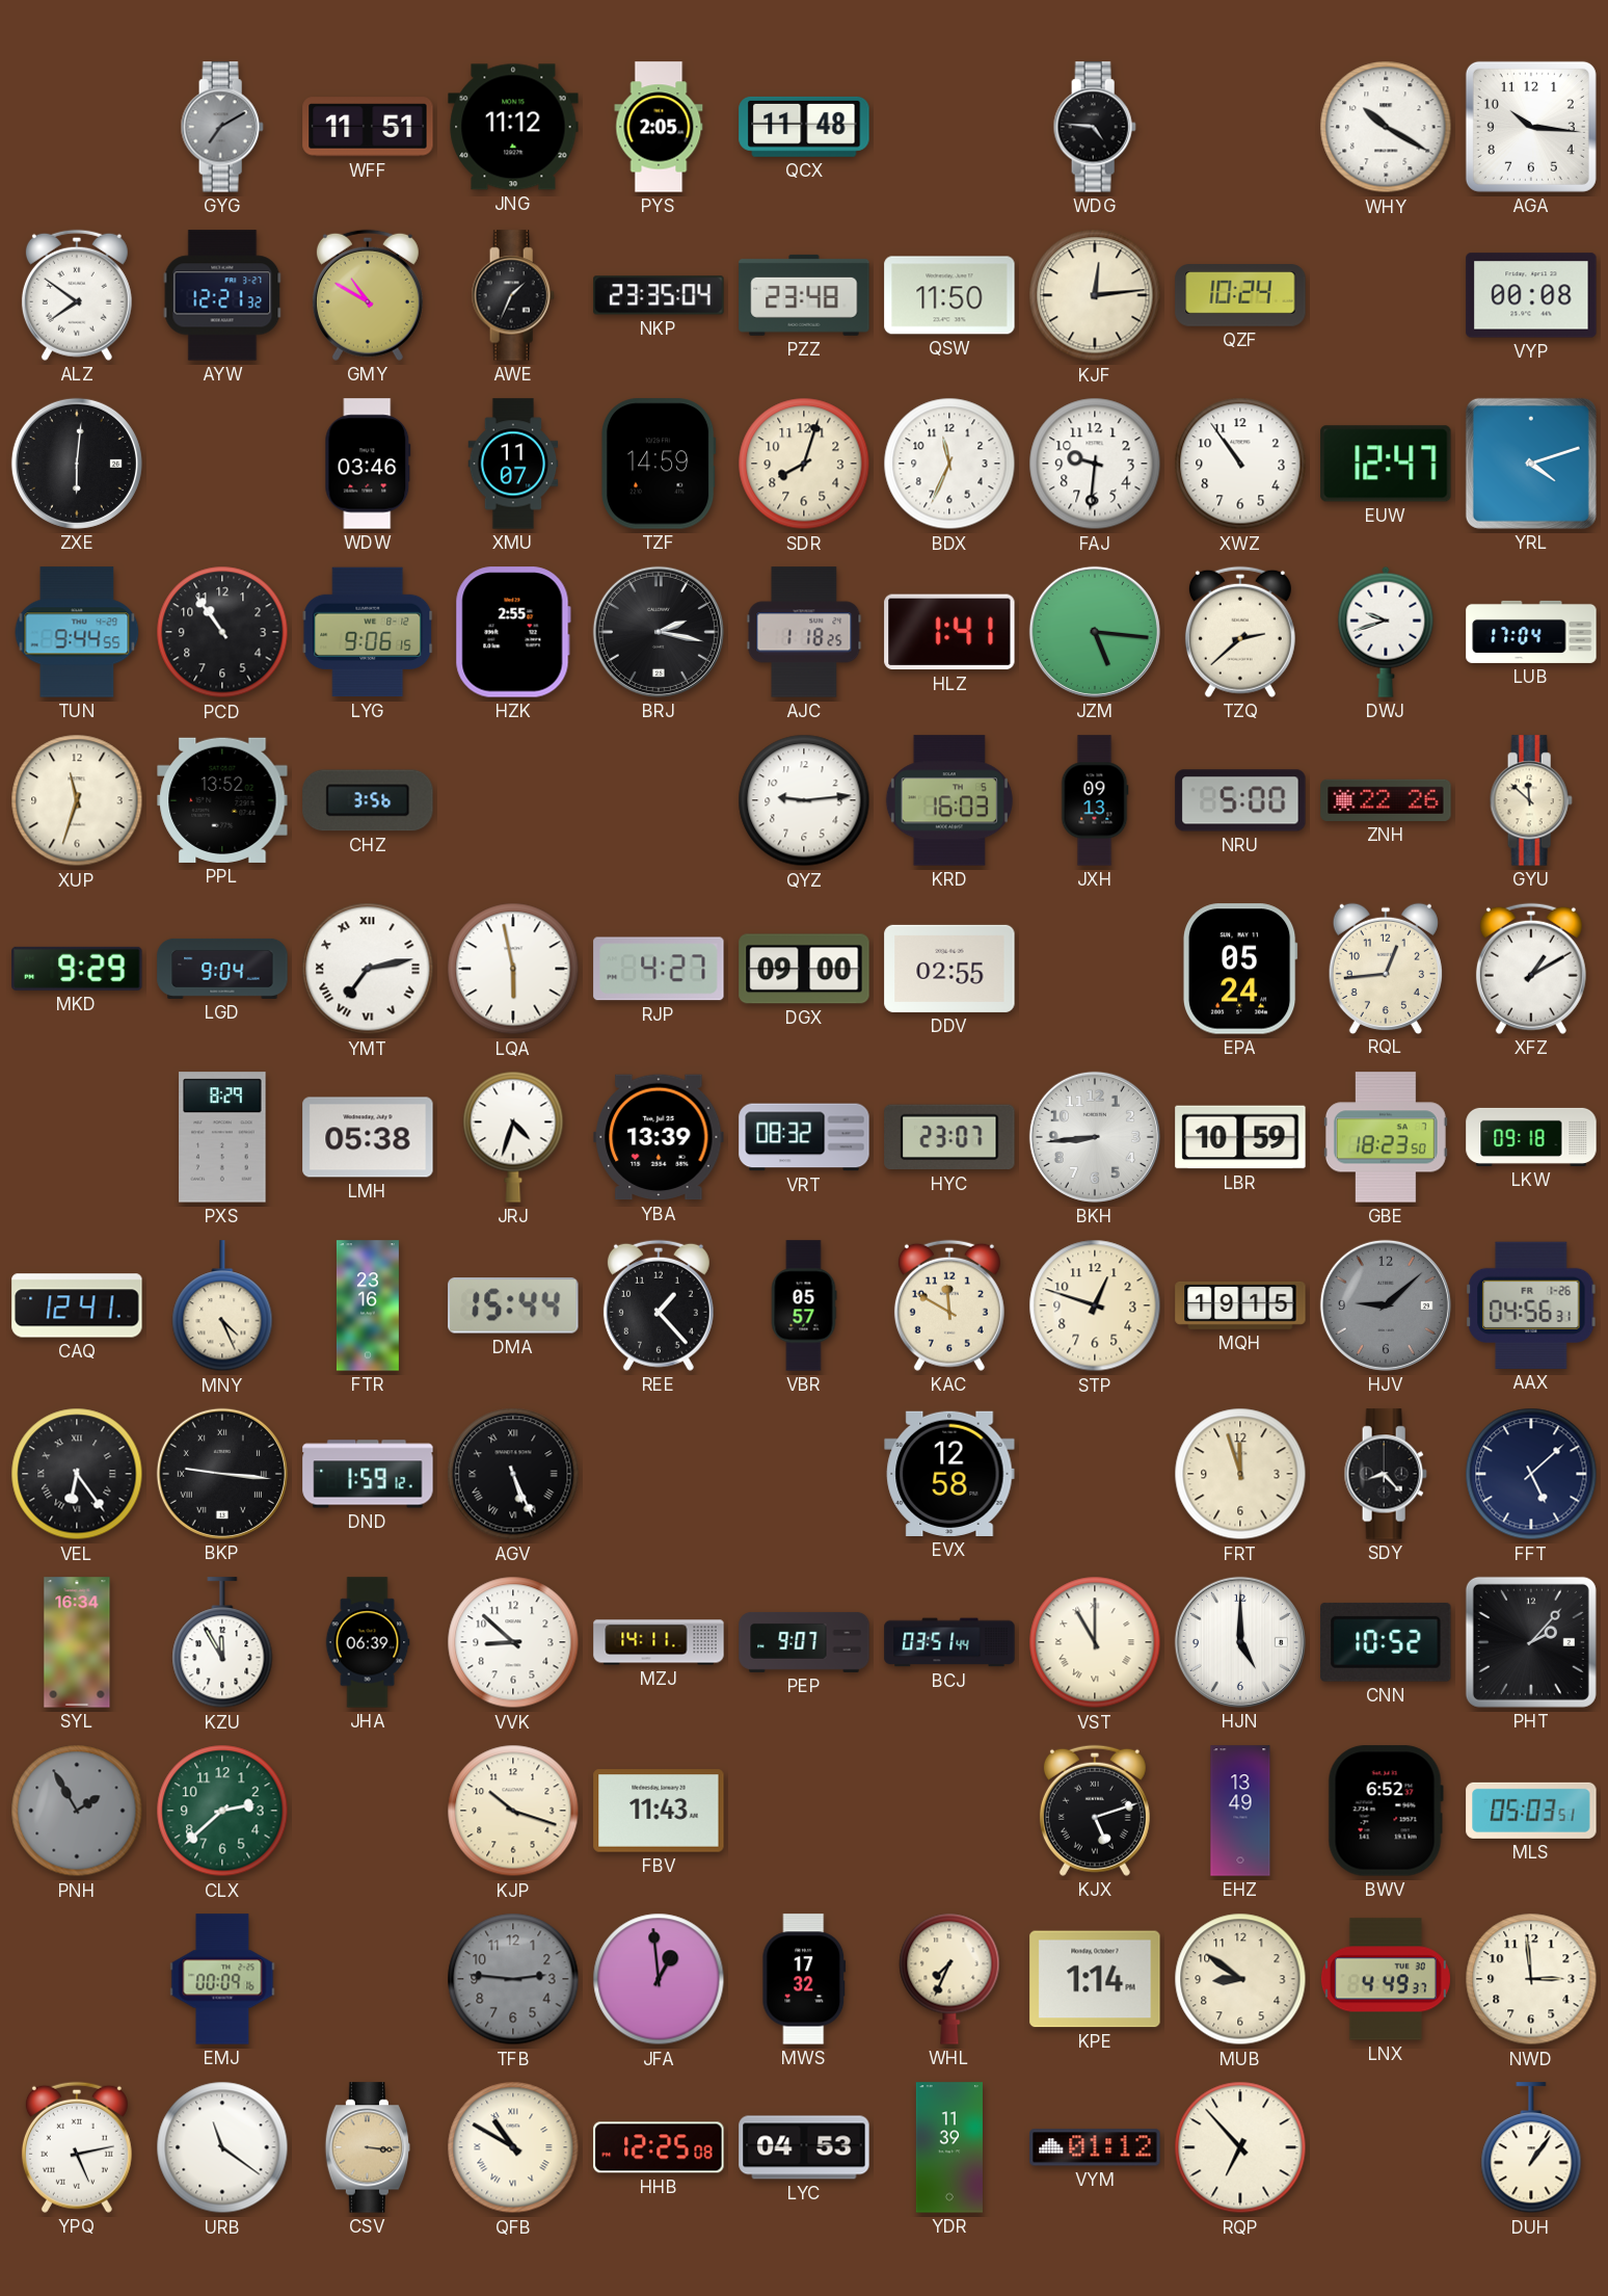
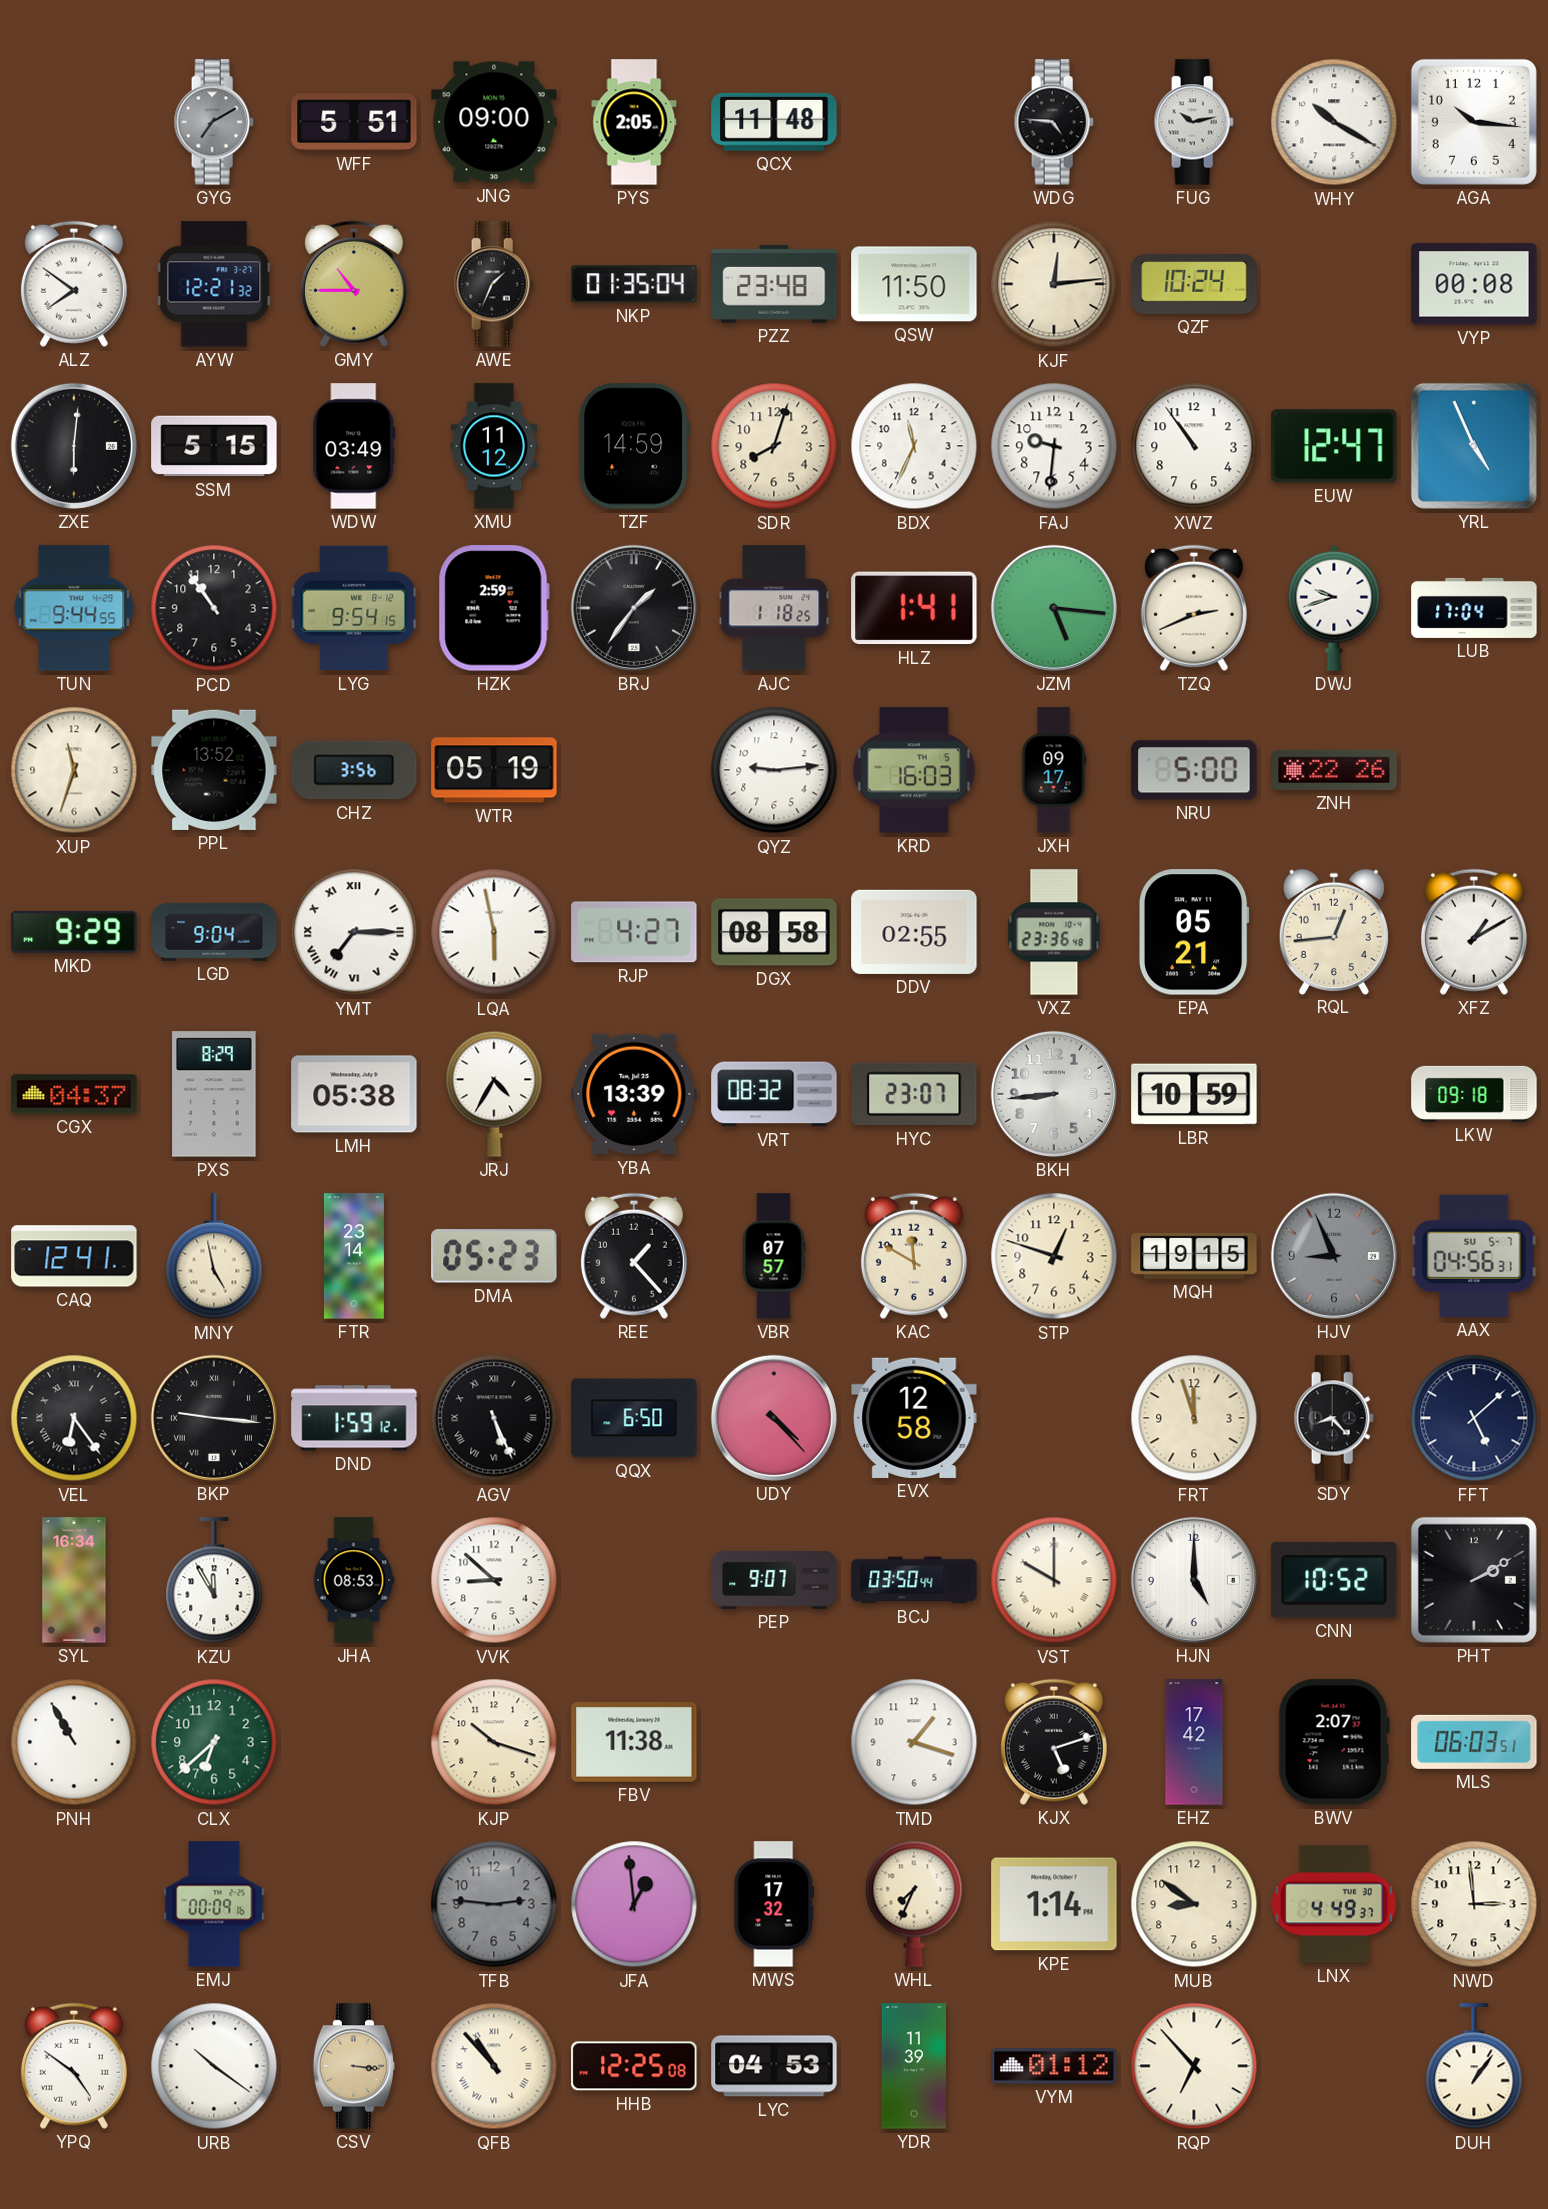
WFF: 11:51 -> 5:51 (354, 122)
JNG: 11:12 -> 09:00 (494, 122)
FUG: none -> 10:13 (1194, 122)
GMY: 10:50 -> 10:45 (354, 284)
NKP: 23:35 -> 01:35 (634, 284)
SSM: none -> 5:15 (214, 446)
WDW: 03:46 -> 03:49 (354, 446)
XMU: 11:07 -> 11:12 (494, 446)
YRL: 4:12 -> 4:56 (1474, 446)
LYG: 9:06 -> 9:54 (354, 608)
HZK: 2:55 -> 2:59 (494, 608)
BRJ: 2:17 -> 1:36 (634, 608)
TZQ: 2:38 -> 2:41 (1194, 608)
WTR: none -> 05:19 (494, 770)
JXH: 09:13 -> 09:17 (1054, 770)
GYU: 11:52 -> none (1531, 800)
YMT: 7:13 -> 7:15 (354, 932)
DGX: 09:00 -> 08:58 (774, 932)
VXZ: none -> 23:36 (1054, 932)
EPA: 05:24 -> 05:21 (1194, 932)
CGX: none -> 04:37 (74, 1094)
JRJ: 4:33 -> 4:35 (494, 1094)
GBE: 18:23 -> none (1386, 1137)
MNY: 4:26 -> 4:58 (214, 1257)
FTR: 23:16 -> 23:14 (354, 1256)
DMA: 15:44 -> 05:23 (494, 1256)
VBR: 05:57 -> 07:57 (774, 1256)
HJV: 9:08 -> 8:56 (1334, 1256)
AAX date: FR 1-26 -> SU 5-7 (1474, 1256)
QQX: none -> 6:50 (634, 1418)
UDY: none -> 4:23 (774, 1418)
JHA: 06:39 -> 08:53 (354, 1580)
MZJ: 14:11 -> none (659, 1642)
BCJ: 03:51 -> 03:50 (914, 1580)
VST: 11:00 -> 10:00 (1054, 1580)
PHT: 2:07 -> 2:10 (1474, 1580)
PNH: 1:55 -> 10:55 (74, 1742)
PNH dial: grey -> white (74, 1742)
CLX: 2:38 -> 6:38 (214, 1742)
FBV: 11:43 -> 11:38 (634, 1742)
TMD: none -> 1:18 (914, 1742)
EHZ: 13:49 -> 17:42 (1194, 1742)
BWV: 6:52 -> 2:07 (1334, 1742)
MLS: 05:03 -> 06:03 (1474, 1742)
YPQ: 5:13 -> 4:51 (74, 2066)
URB: 11:21 -> 10:21 (214, 2066)
QFB: 10:50 -> 10:53 (494, 2066)
